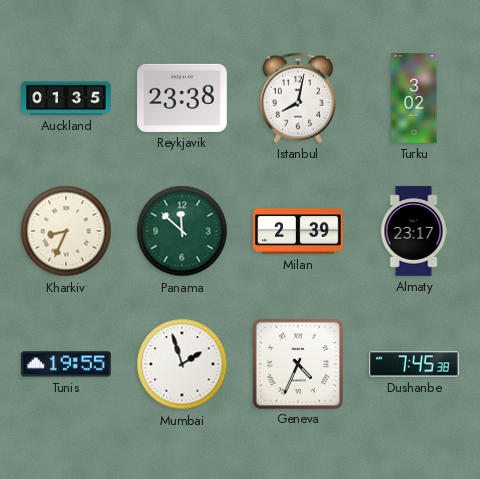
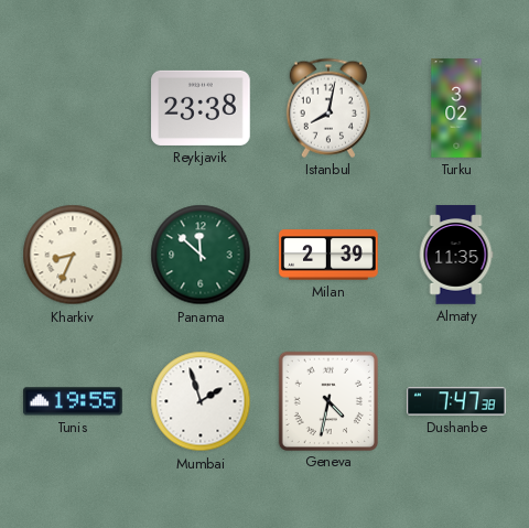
Auckland: 01:35 -> none (66, 98)
Almaty: 23:17 -> 11:35 (456, 255)
Geneva: 4:34 -> 4:32 (327, 400)
Dushanbe: 7:45 -> 7:47 (456, 401)
